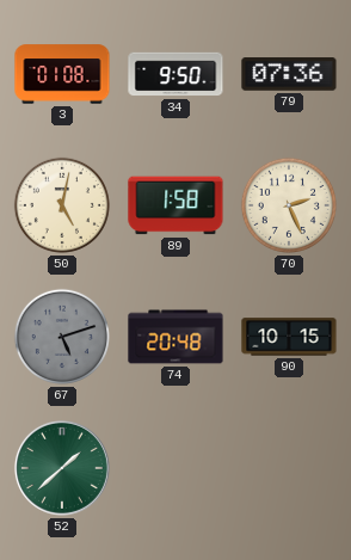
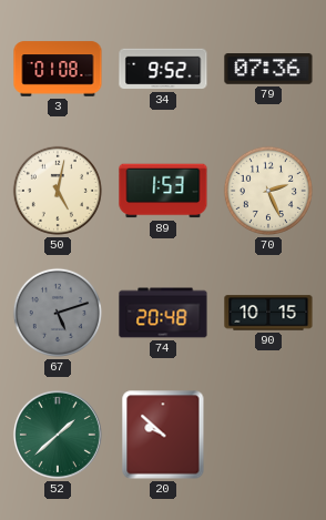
34: 9:50 -> 9:52 (163, 69)
89: 1:58 -> 1:53 (163, 191)
20: none -> 9:52 (163, 435)
